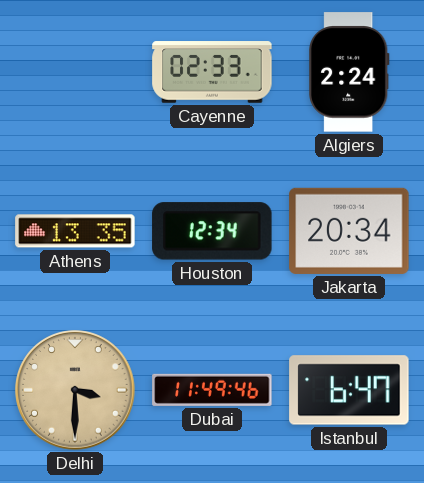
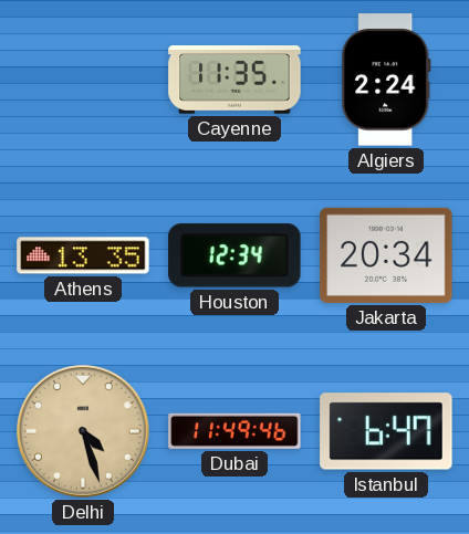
Cayenne: 02:33 -> 11:35 (234, 80)
Delhi: 3:30 -> 4:27 (83, 431)
